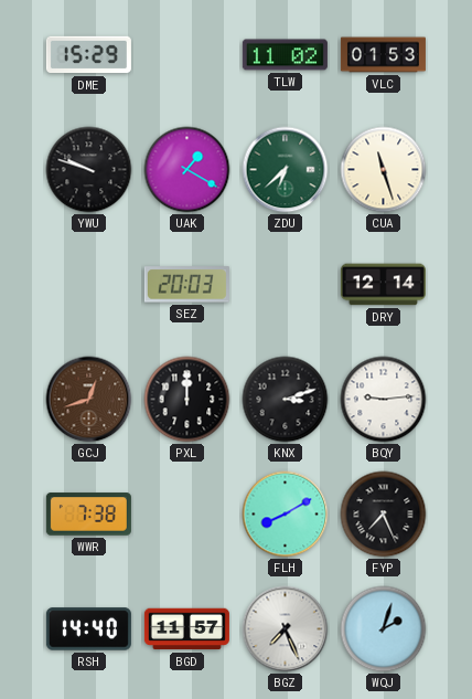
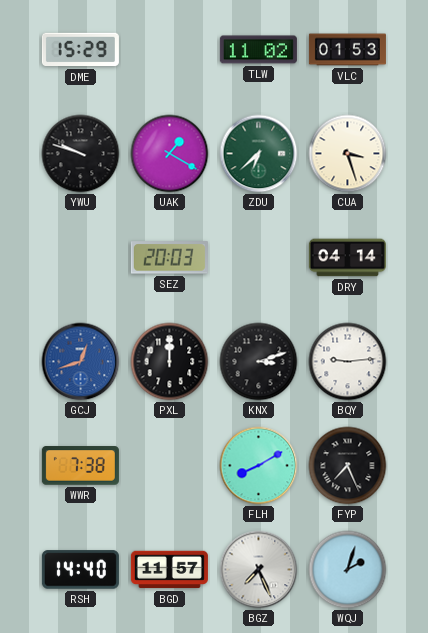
CUA: 11:27 -> 3:27 (348, 154)
DRY: 12:14 -> 04:14 (347, 258)
GCJ dial: brown -> blue (81, 362)
